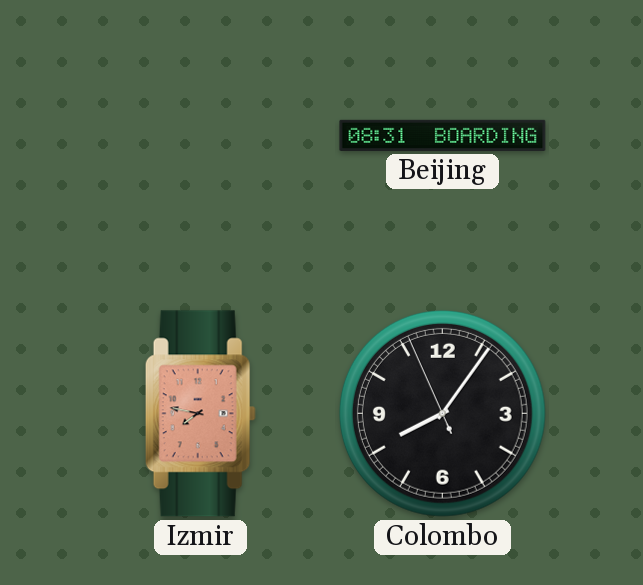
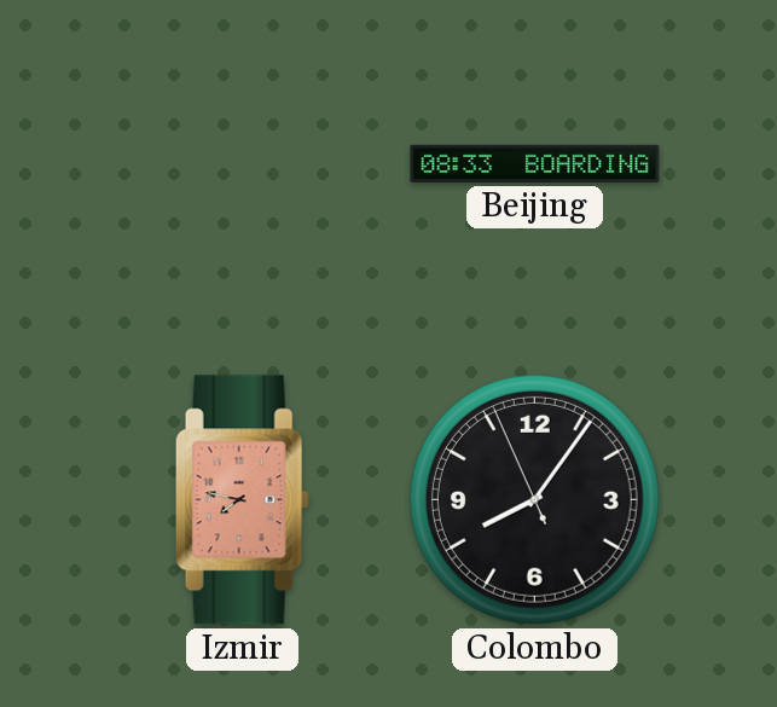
Beijing: 08:31 -> 08:33 (535, 163)
